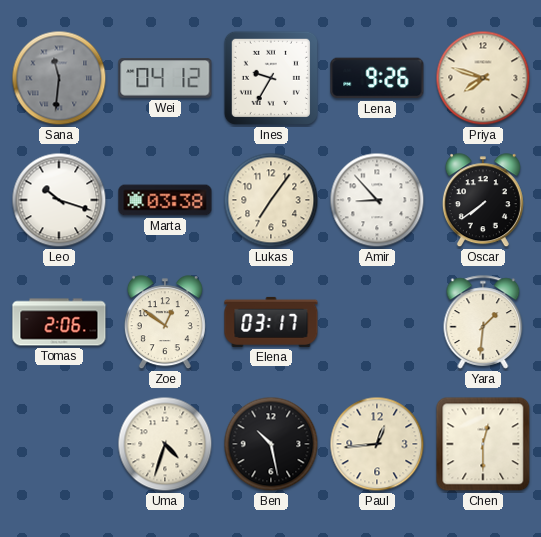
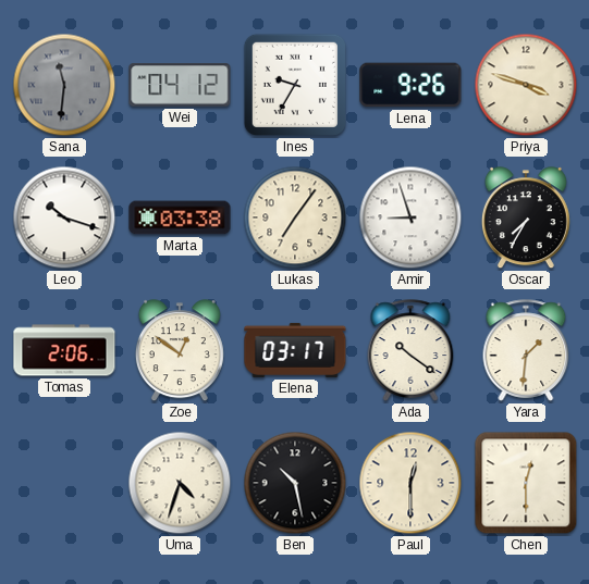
Priya: 7:48 -> 3:48 (526, 85)
Amir: 8:53 -> 8:57 (410, 218)
Oscar: 7:39 -> 7:35 (526, 219)
Ada: none -> 10:21 (410, 350)
Paul: 12:44 -> 12:30 (410, 483)
